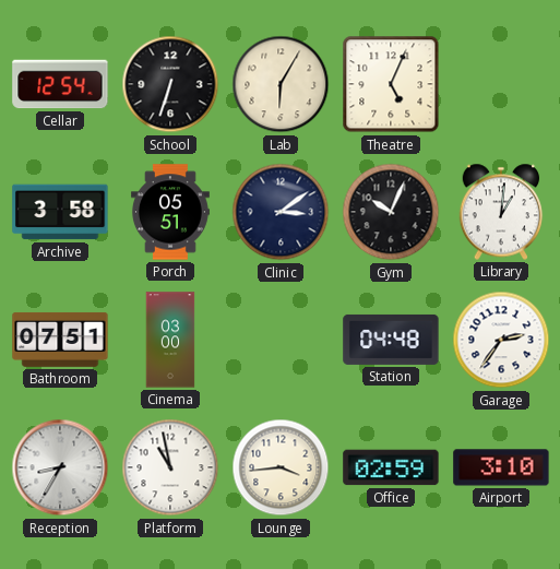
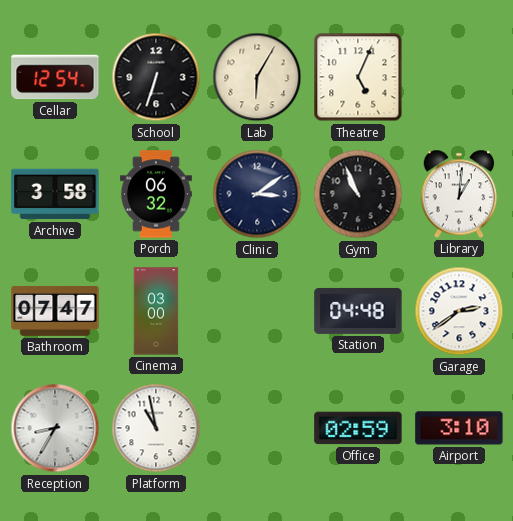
Porch: 05:51 -> 06:32 (156, 194)
Gym: 10:04 -> 10:56 (358, 194)
Bathroom: 07:51 -> 07:47 (55, 311)
Garage: 2:36 -> 2:39 (459, 311)
Lounge: 3:44 -> none (281, 467)
